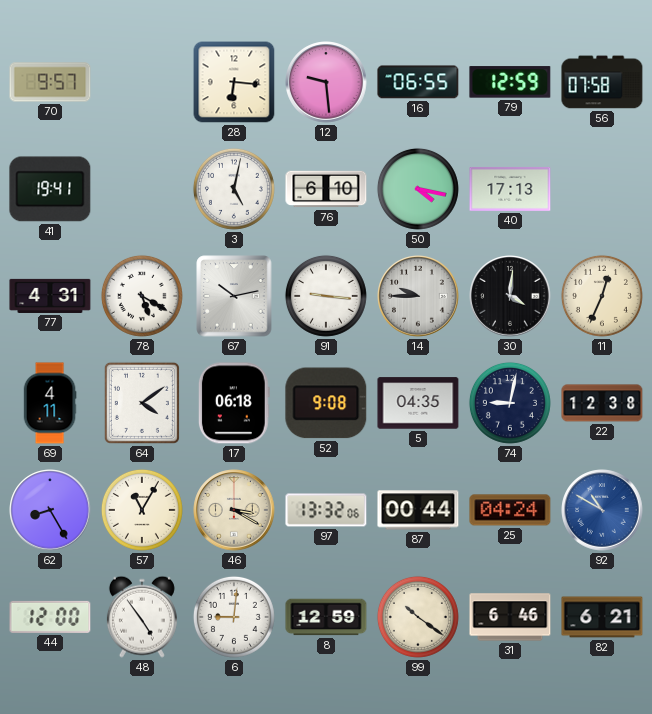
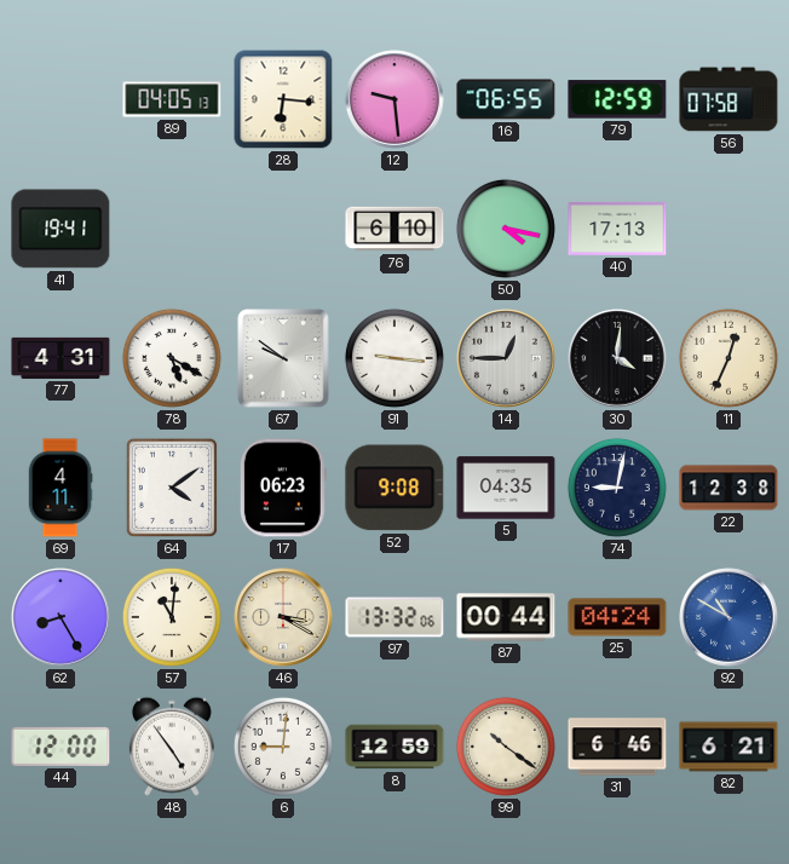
70: 9:57 -> none (50, 82)
89: none -> 04:05 (172, 99)
3: 5:02 -> none (234, 189)
67: 10:13 -> 9:51 (283, 358)
14: 9:45 -> 12:45 (506, 358)
17: 06:18 -> 06:23 (283, 488)
57: 11:05 -> 11:01 (172, 617)
